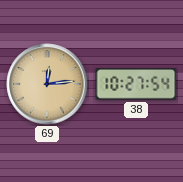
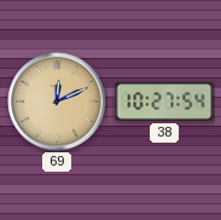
69: 12:14 -> 12:11 (57, 102)
